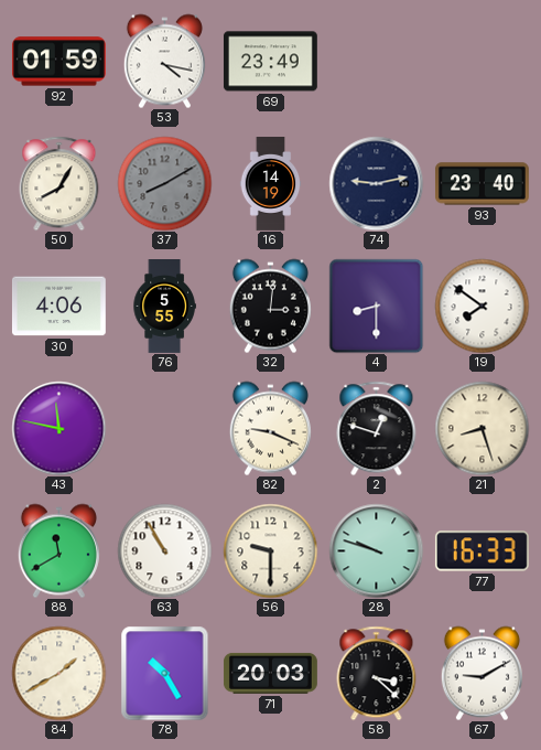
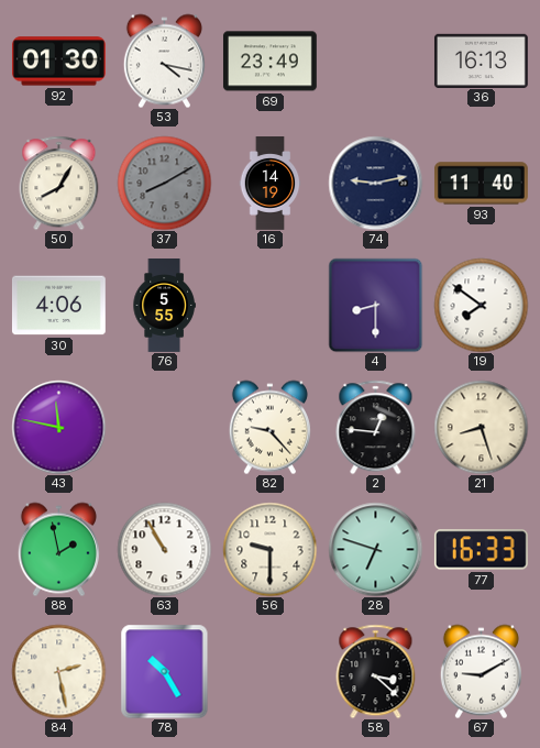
92: 01:59 -> 01:30 (58, 62)
36: none -> 16:13 (481, 61)
93: 23:40 -> 11:40 (481, 184)
32: 3:01 -> none (270, 306)
82: 9:19 -> 9:23 (269, 427)
2: 12:48 -> 12:46 (376, 427)
88: 11:40 -> 1:58 (58, 549)
28: 9:48 -> 6:48 (375, 549)
84: 1:40 -> 2:28 (58, 671)
71: 20:03 -> none (270, 673)
